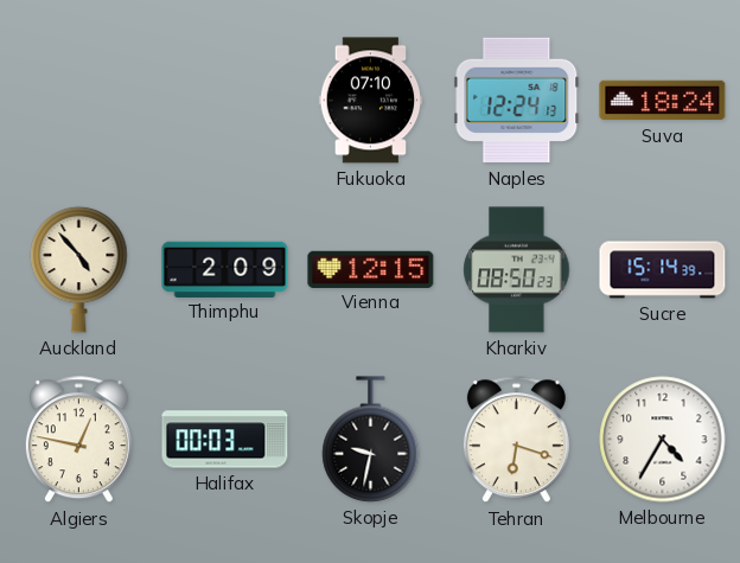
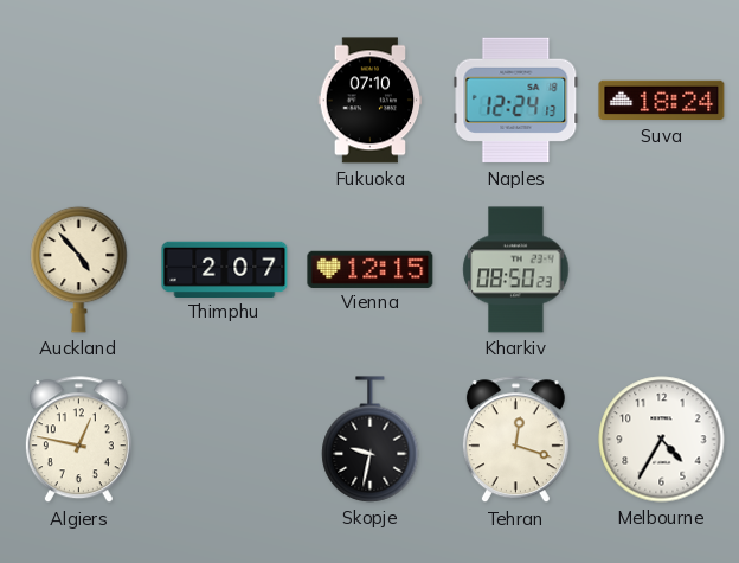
Thimphu: 2:09 -> 2:07 (225, 269)
Sucre: 15:14 -> none (663, 270)
Halifax: 00:03 -> none (225, 440)
Tehran: 6:18 -> 12:18 (515, 440)
